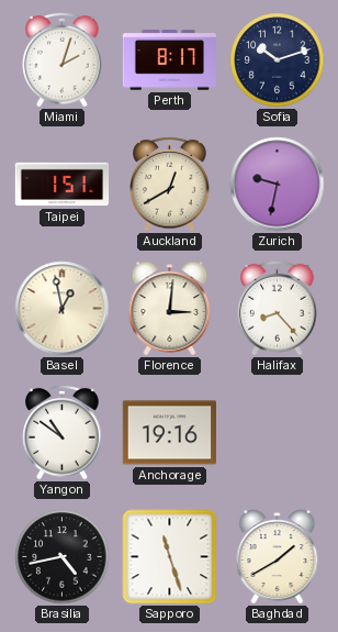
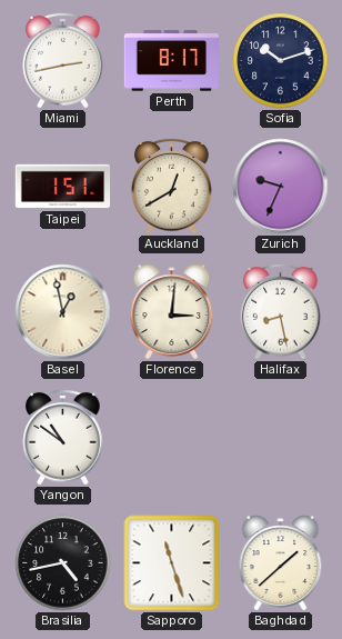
Miami: 2:03 -> 2:43 (63, 60)
Zurich: 9:32 -> 9:34 (281, 187)
Halifax: 8:23 -> 8:28 (281, 311)
Anchorage: 19:16 -> none (169, 433)
Baghdad: 1:40 -> 1:38 (281, 563)
